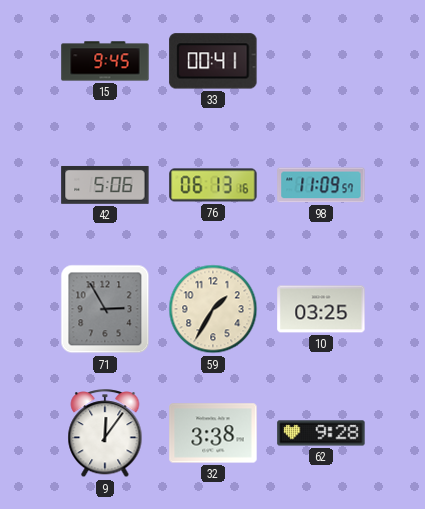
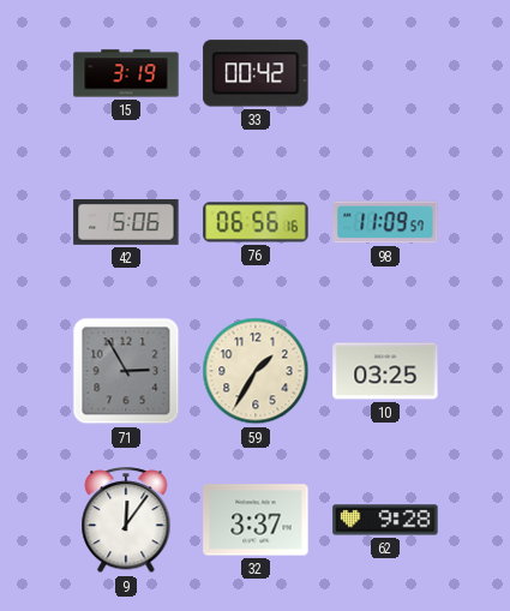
15: 9:45 -> 3:19 (126, 73)
33: 00:41 -> 00:42 (256, 73)
76: 06:13 -> 06:56 (256, 222)
32: 3:38 -> 3:37 (256, 520)
